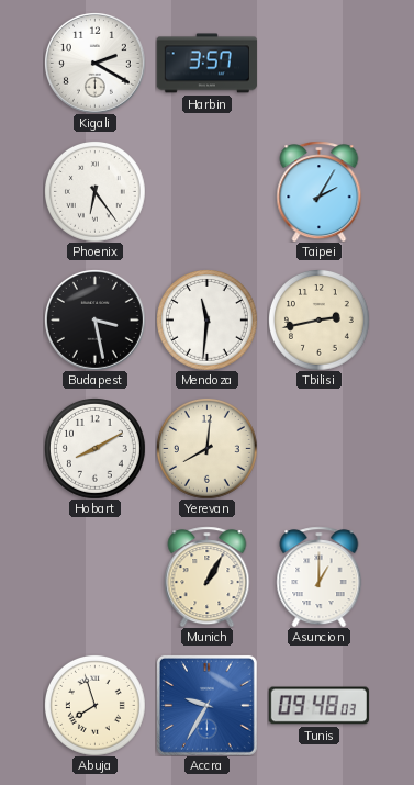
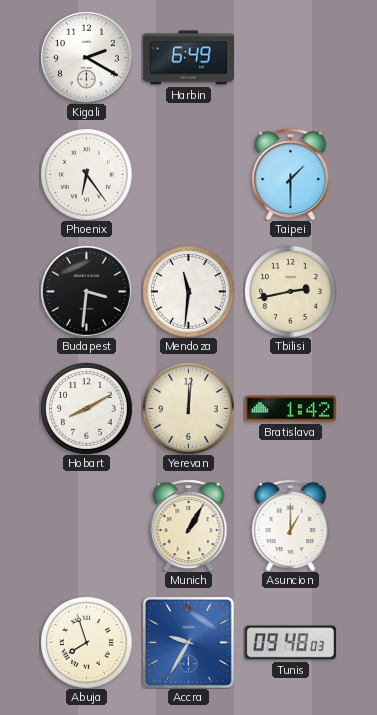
Harbin: 3:57 -> 6:49 (188, 58)
Taipei: 2:05 -> 1:30 (291, 174)
Budapest: 3:28 -> 3:31 (86, 291)
Yerevan: 8:01 -> 12:01 (189, 409)
Bratislava: none -> 1:42 (290, 409)
